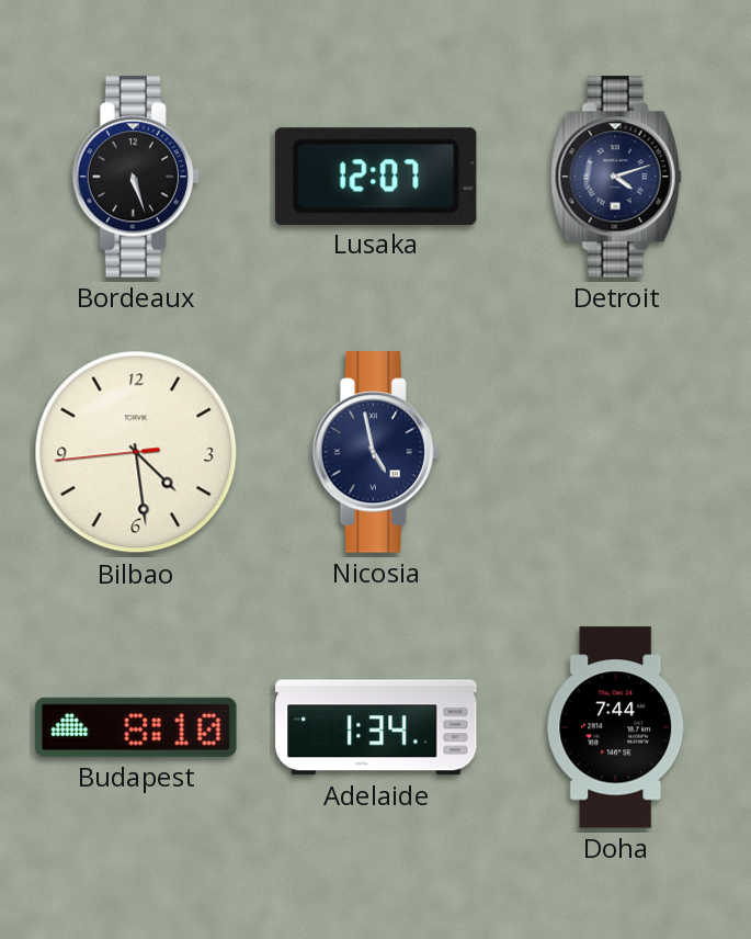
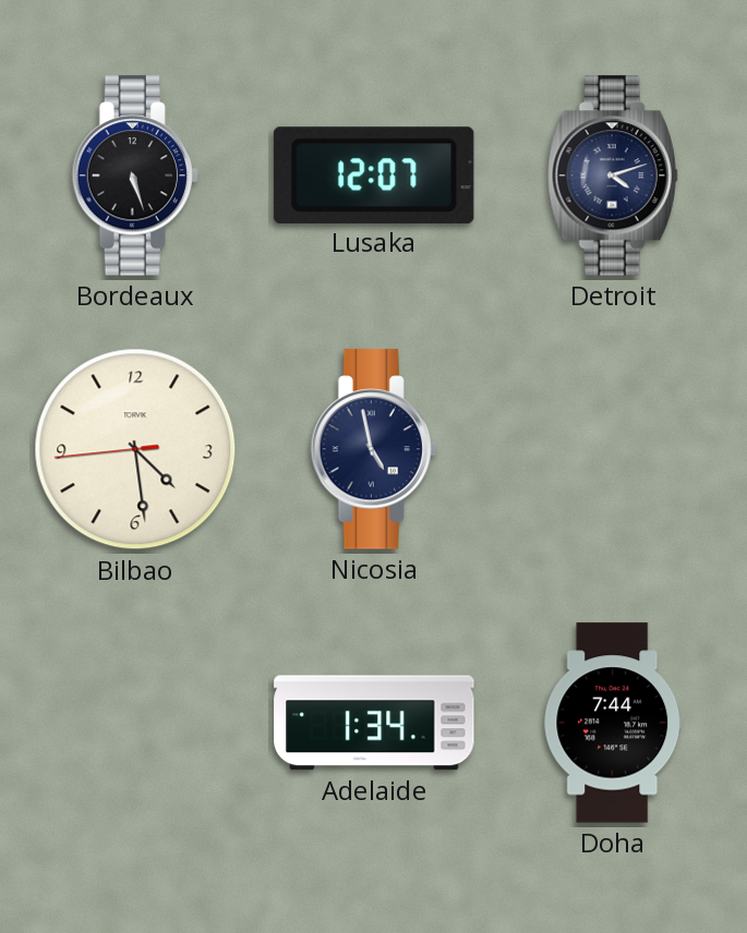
Budapest: 8:10 -> none (136, 727)
